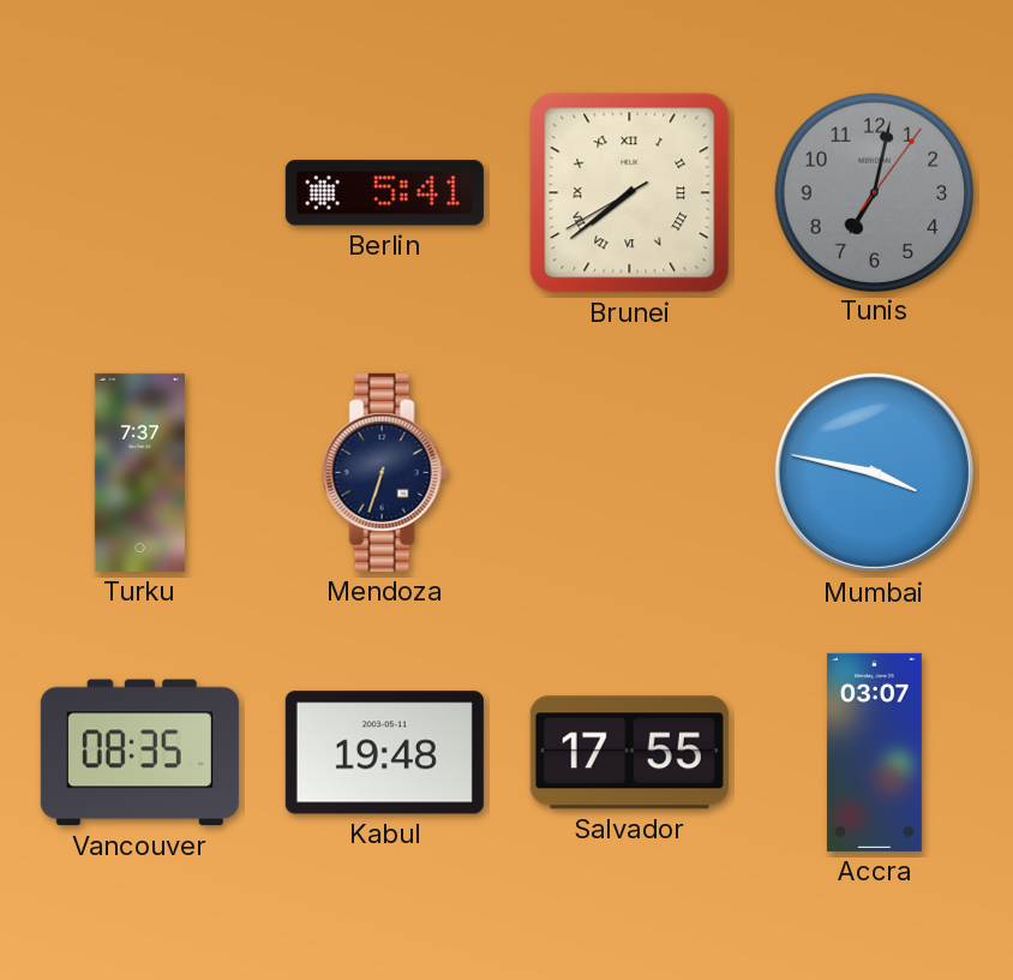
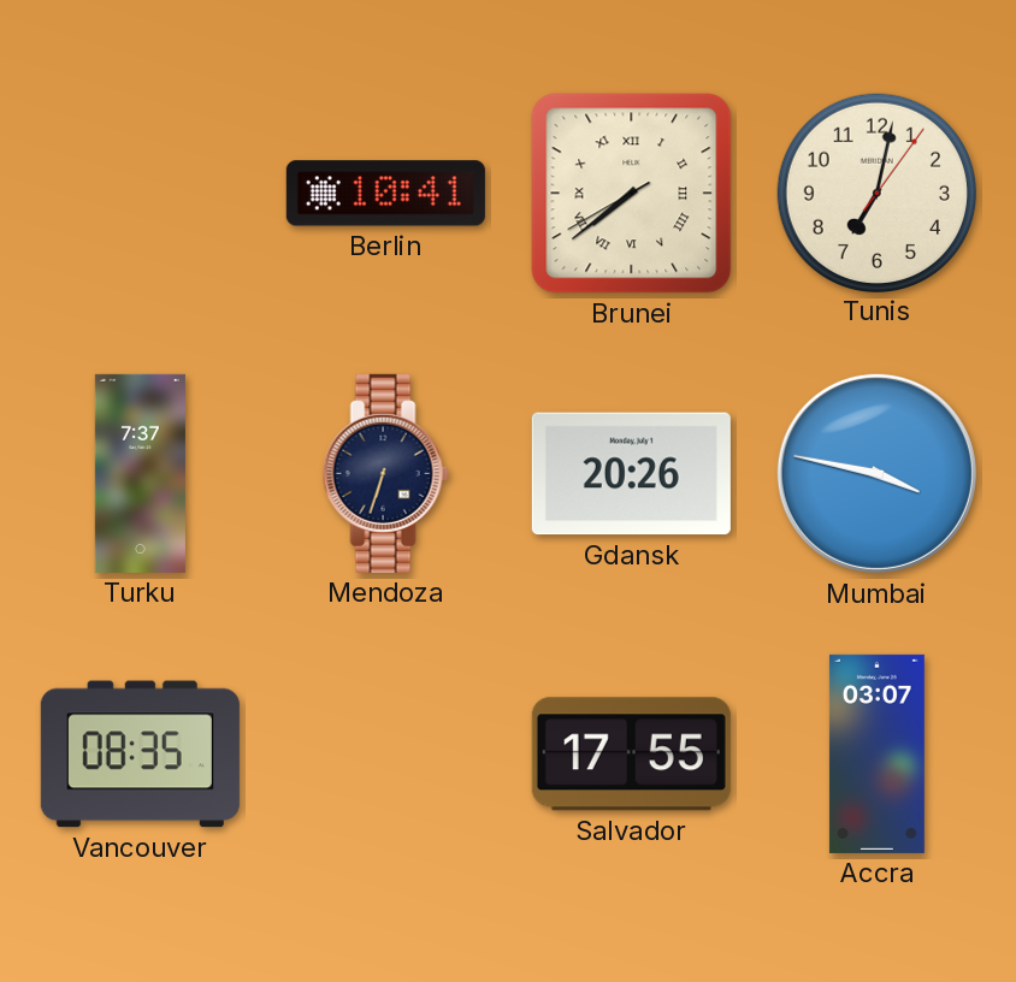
Berlin: 5:41 -> 10:41 (385, 194)
Tunis dial: grey -> cream (876, 193)
Gdansk: none -> 20:26 (631, 474)
Kabul: 19:48 -> none (384, 753)
